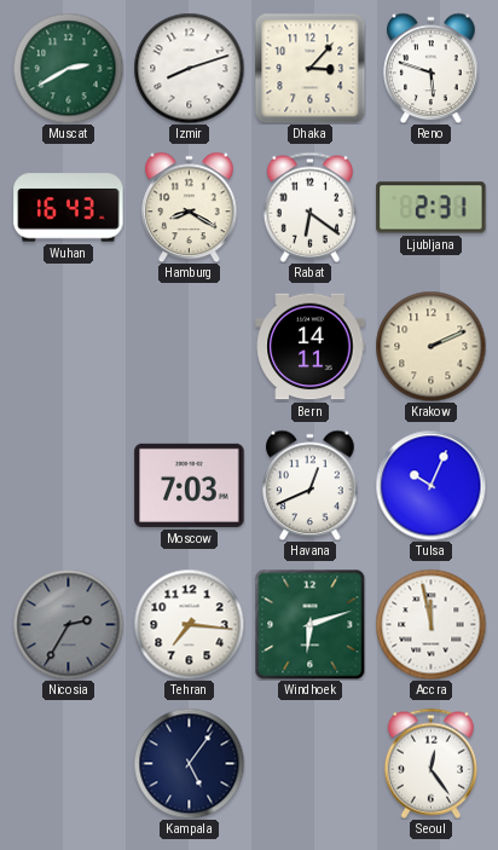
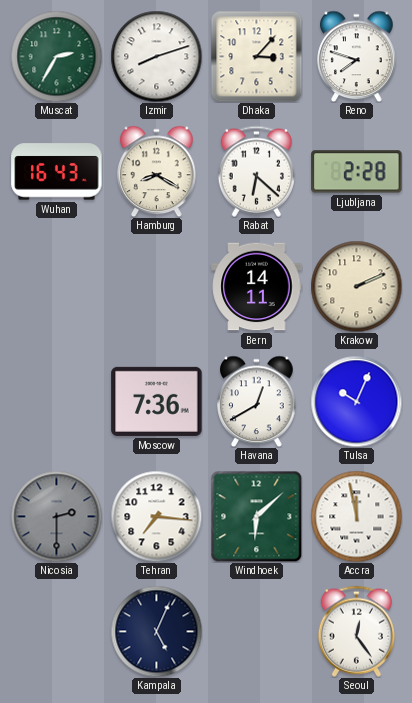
Muscat: 2:40 -> 2:35 (56, 56)
Reno: 5:48 -> 7:48 (357, 56)
Rabat: 6:21 -> 6:22 (256, 171)
Ljubljana: 2:31 -> 2:28 (357, 172)
Moscow: 7:03 -> 7:36 (157, 401)
Havana: 12:41 -> 12:40 (257, 401)
Nicosia: 2:35 -> 2:30 (56, 516)
Windhoek: 6:12 -> 6:08 (256, 516)
Kampala: 5:06 -> 5:04 (156, 631)
